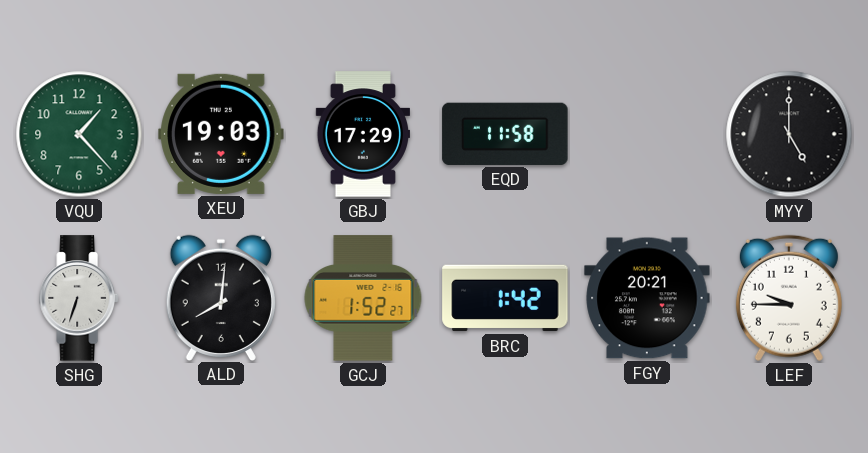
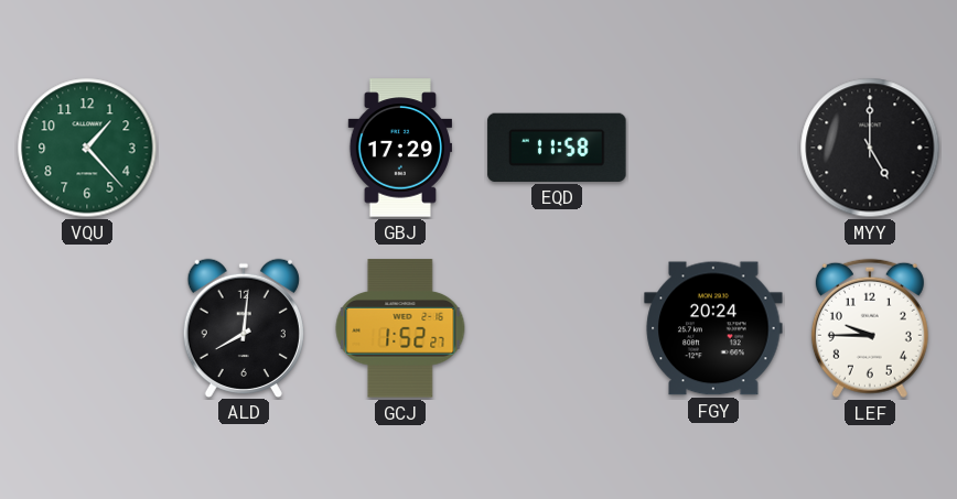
XEU: 19:03 -> none (221, 134)
SHG: 6:33 -> none (79, 298)
BRC: 1:42 -> none (505, 298)
FGY: 20:21 -> 20:24 (713, 328)
